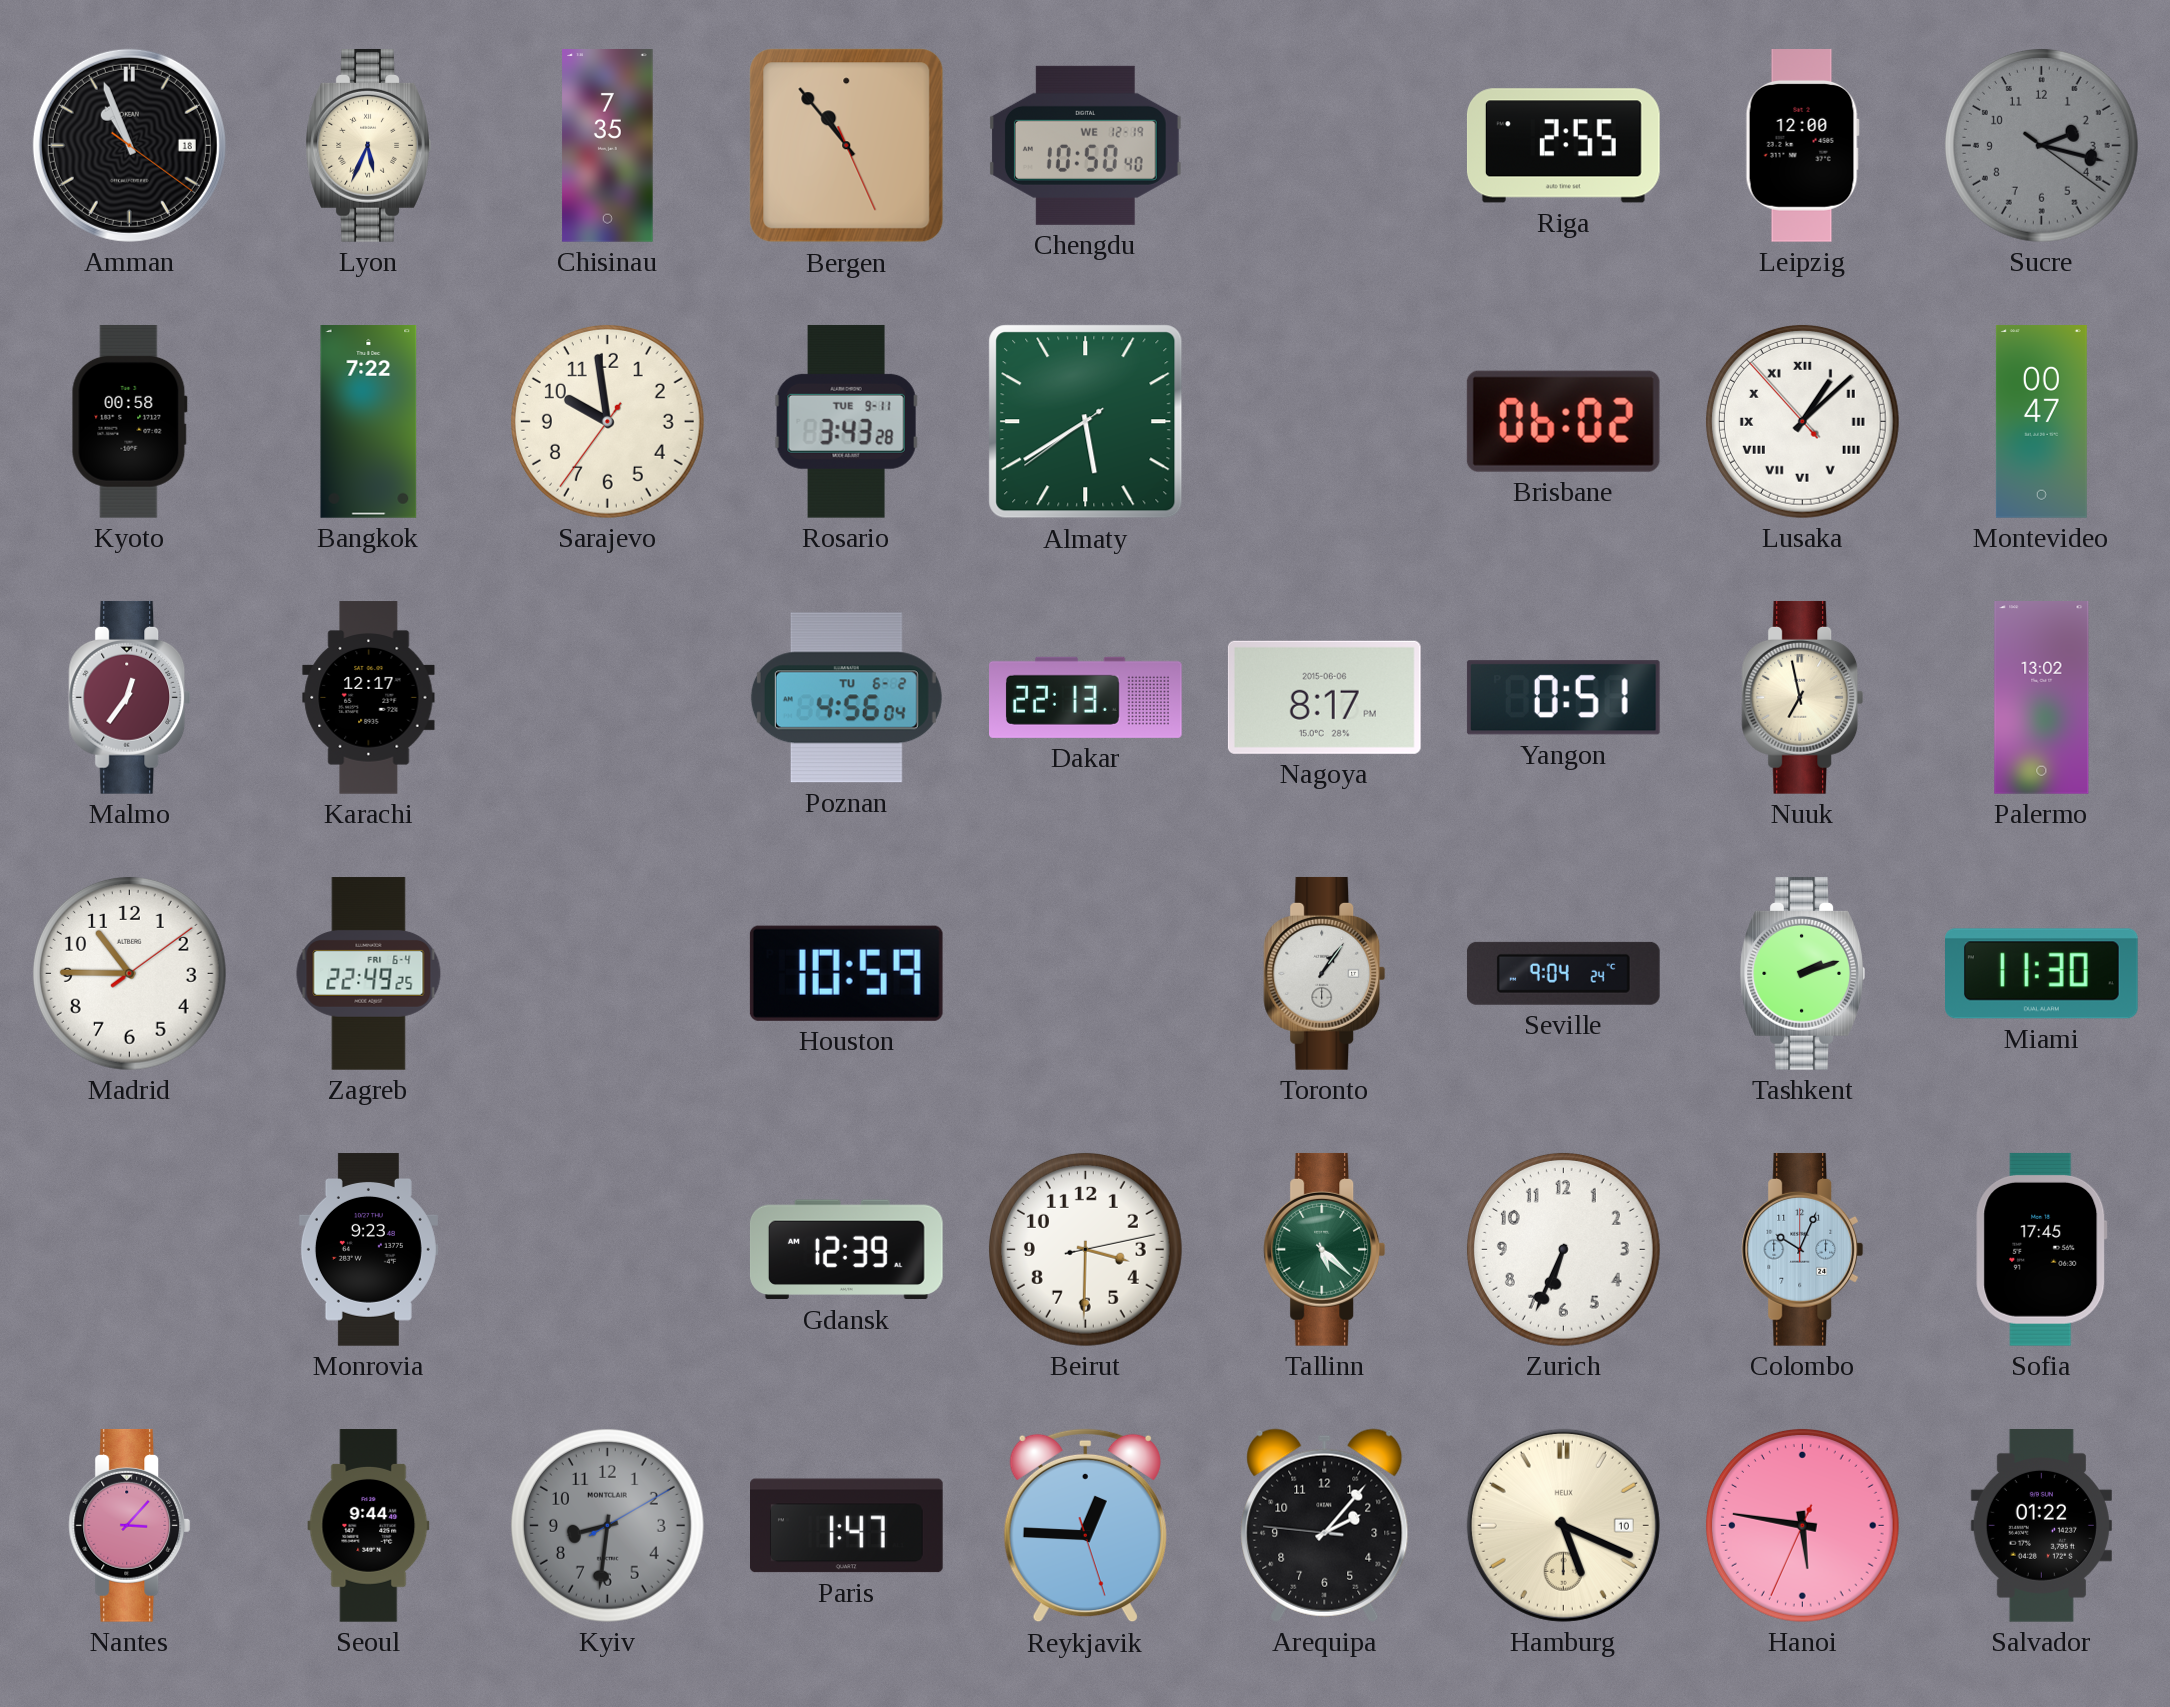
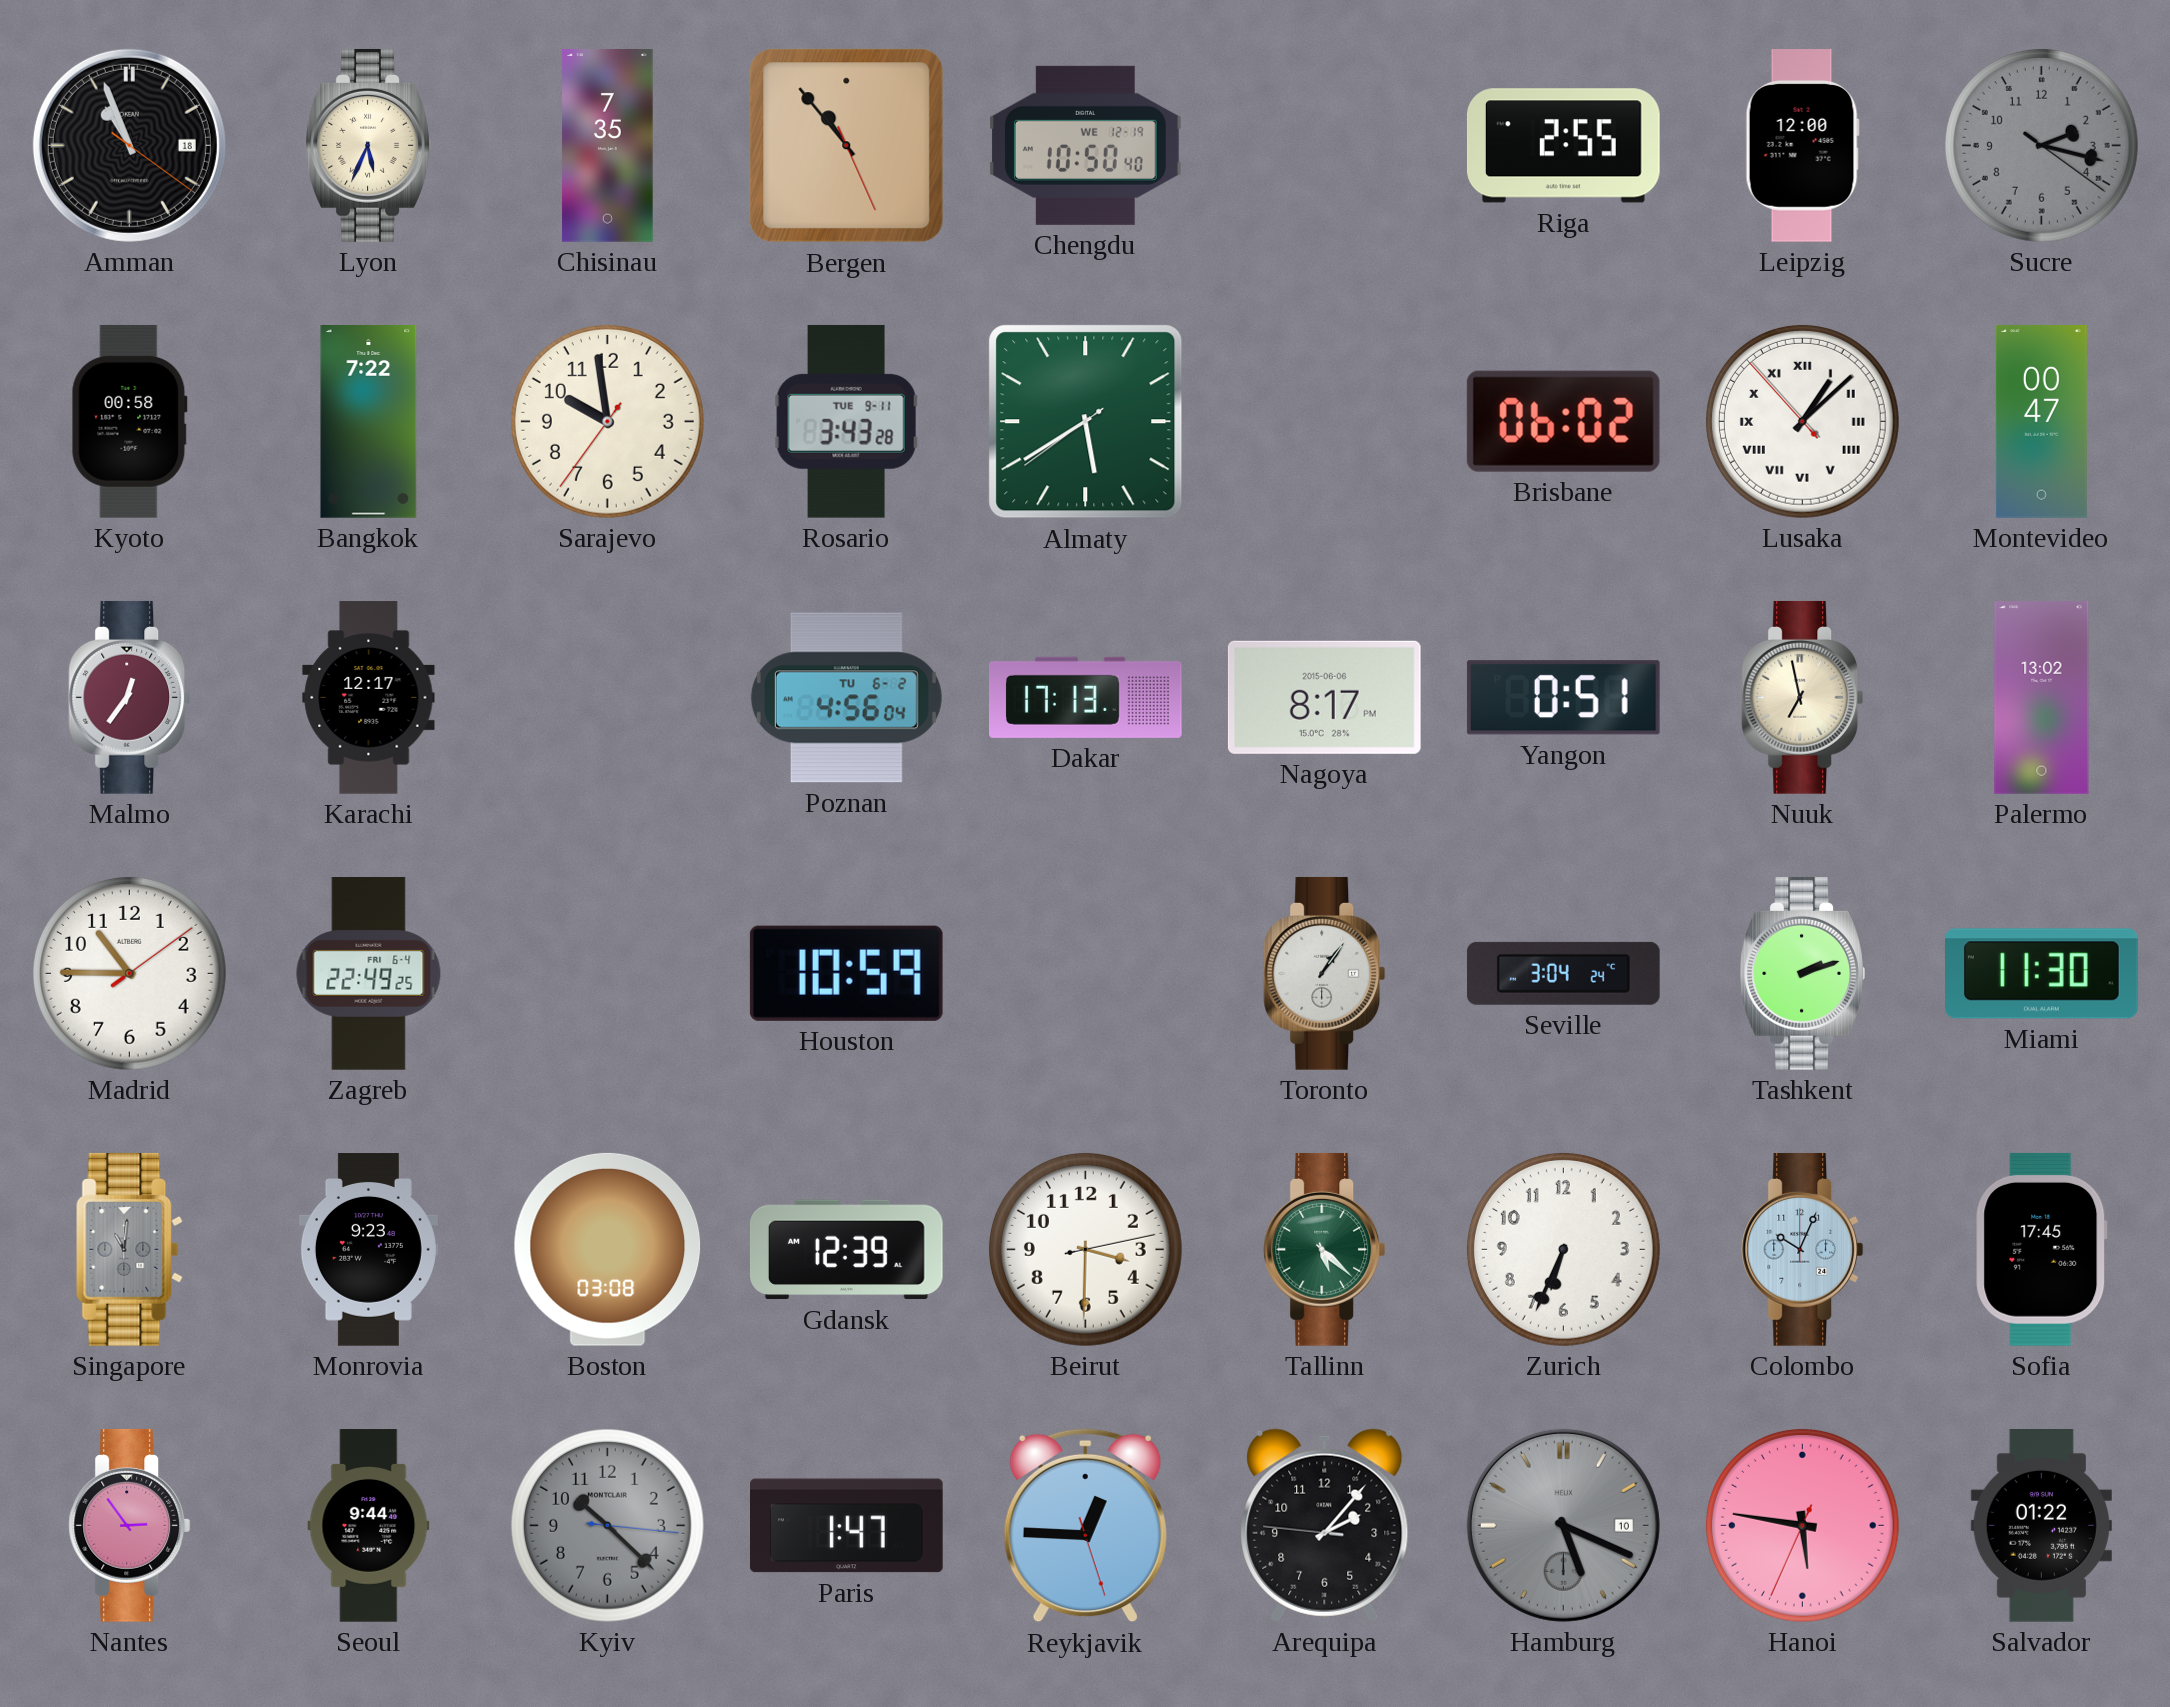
Dakar: 22:13 -> 17:13 (1086, 697)
Seville: 9:04 -> 3:04 (1563, 973)
Singapore: none -> 11:01 (130, 1249)
Boston: none -> 03:08 (608, 1249)
Nantes: 3:07 -> 2:54 (130, 1525)
Kyiv: 8:31 -> 10:22 (607, 1525)
Hamburg dial: cream -> grey (1563, 1525)
